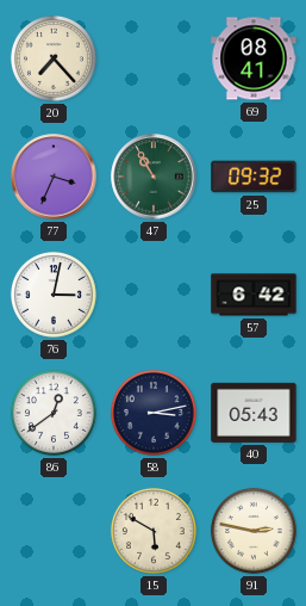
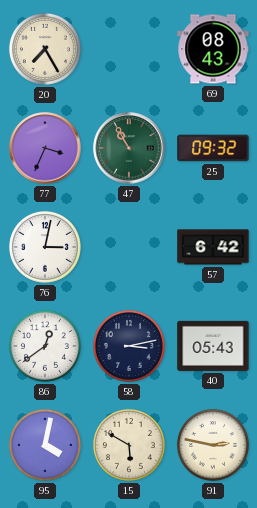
20: 7:23 -> 7:25 (45, 49)
69: 08:41 -> 08:43 (213, 49)
95: none -> 4:02 (45, 445)
